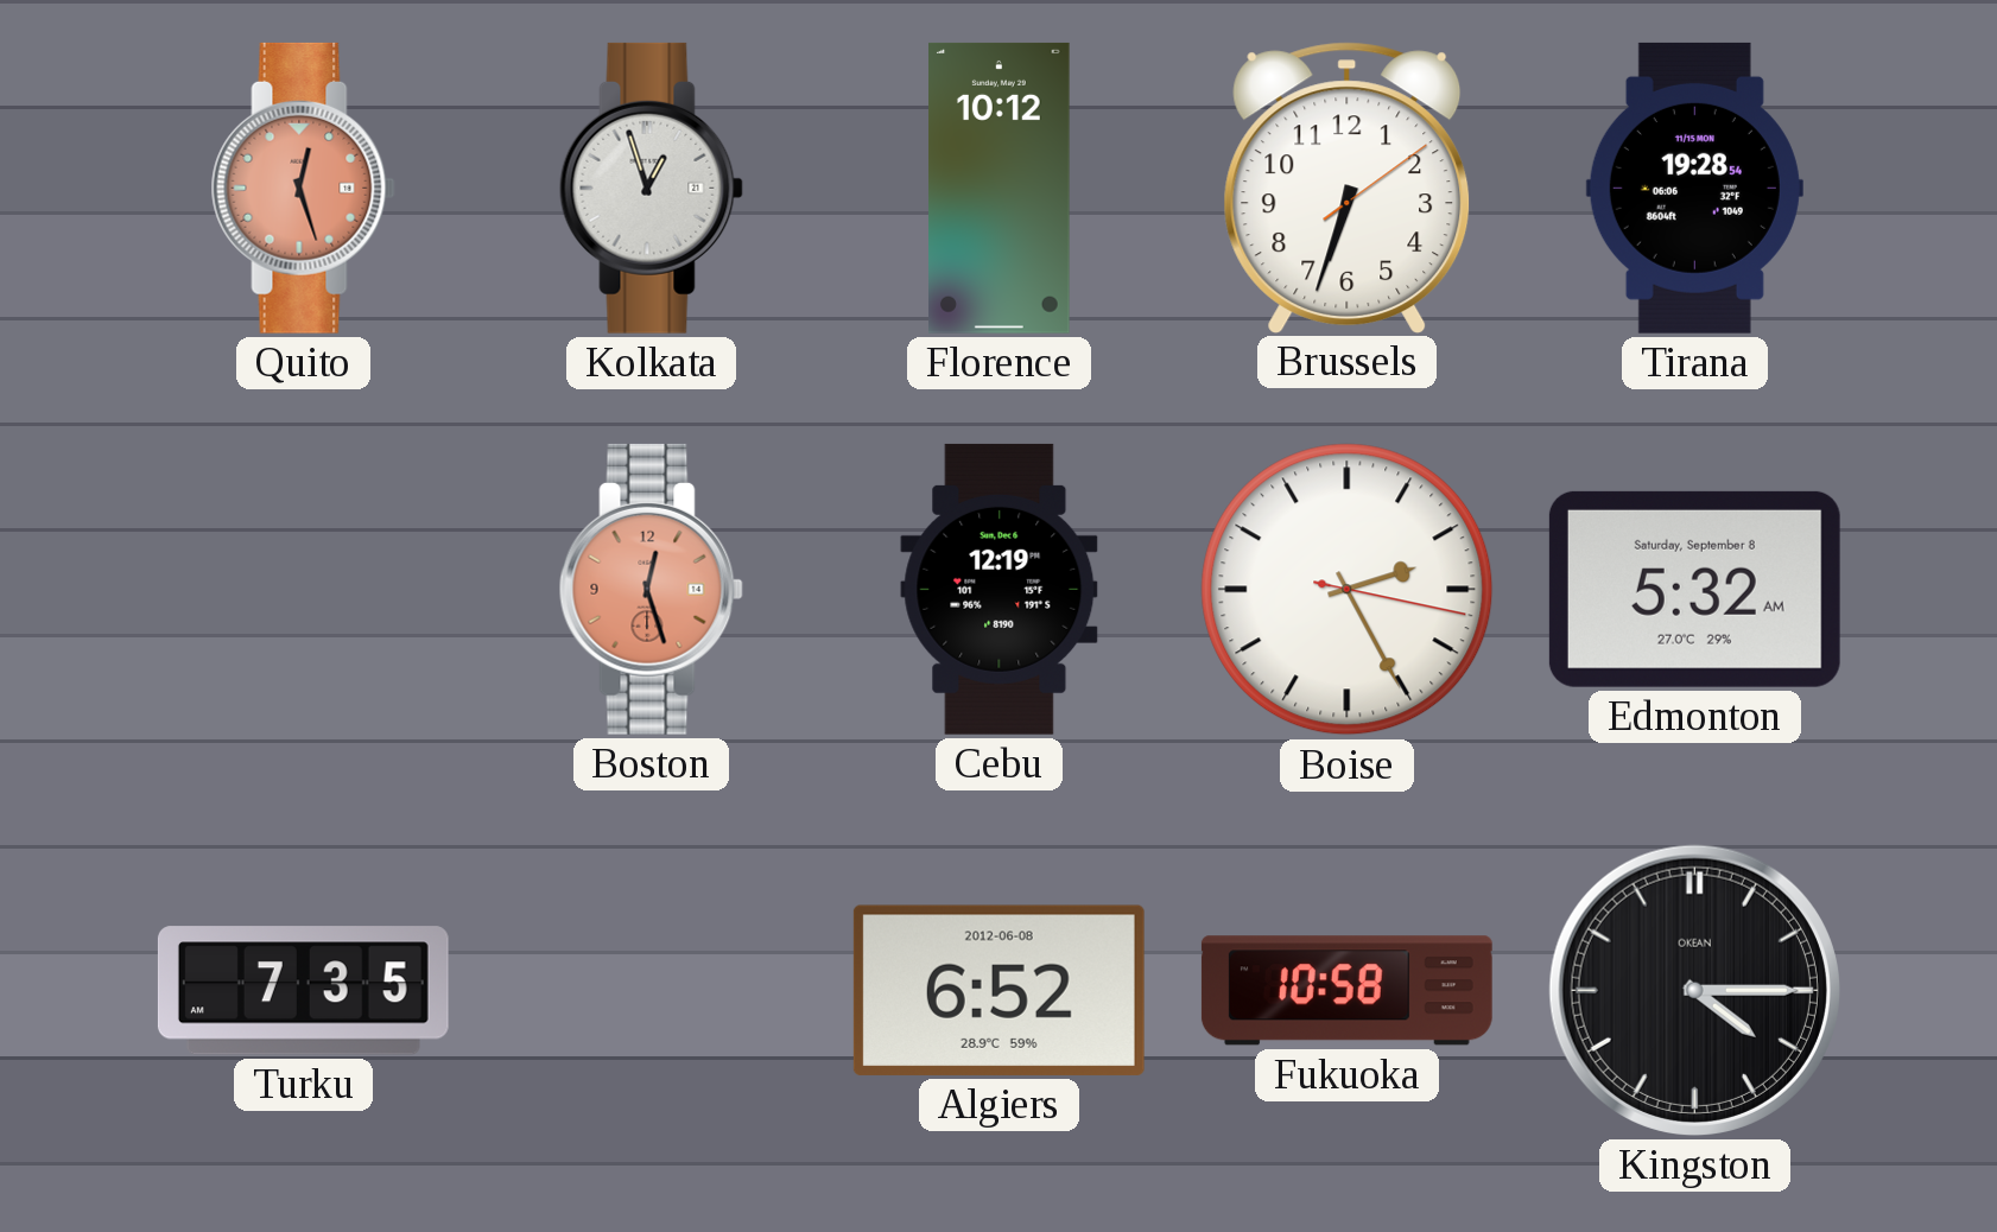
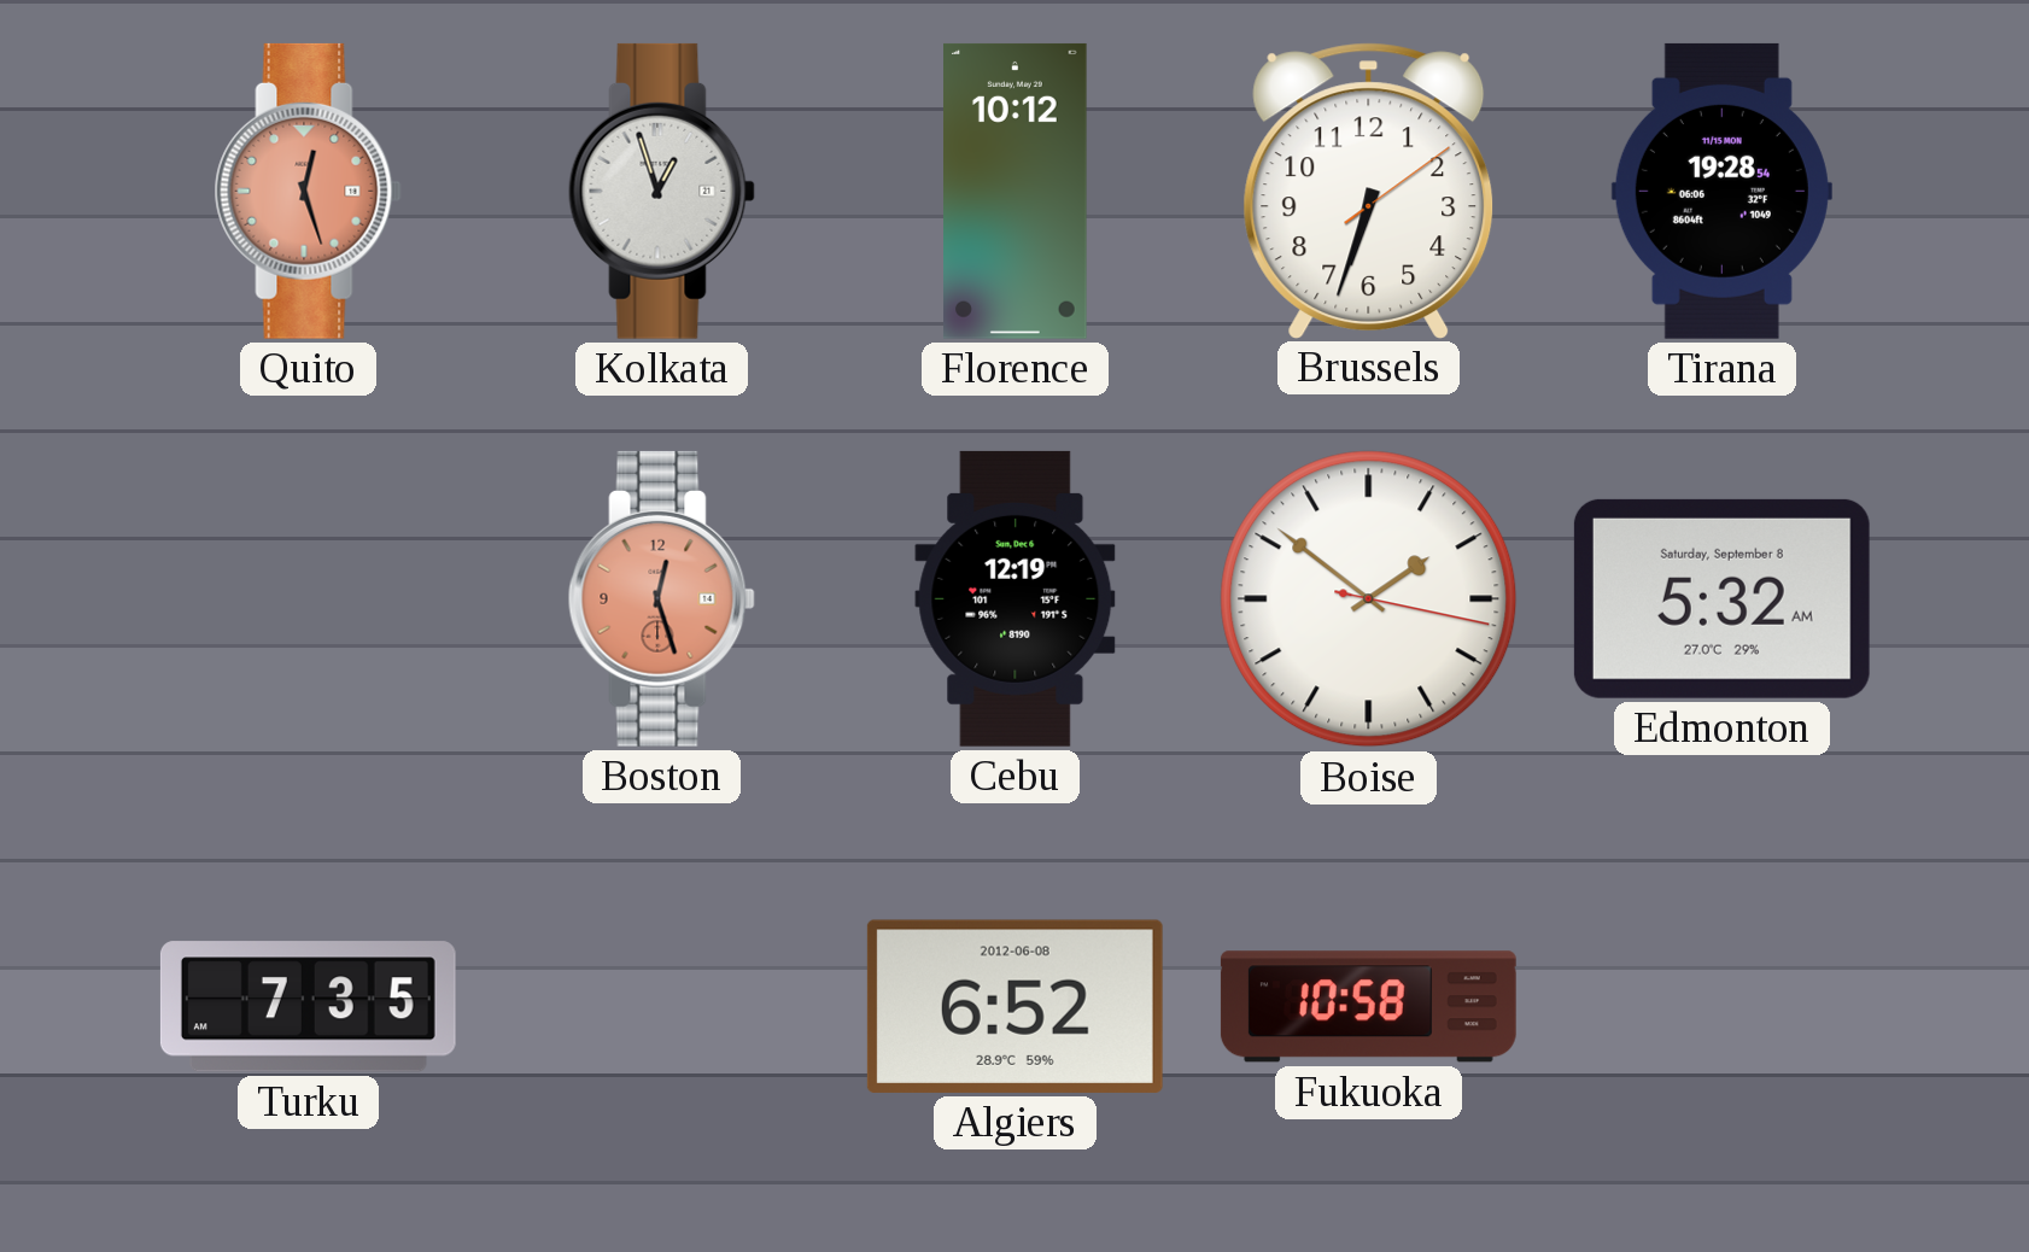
Boise: 2:25 -> 1:51 (1369, 599)
Kingston: 4:15 -> none (1694, 990)
